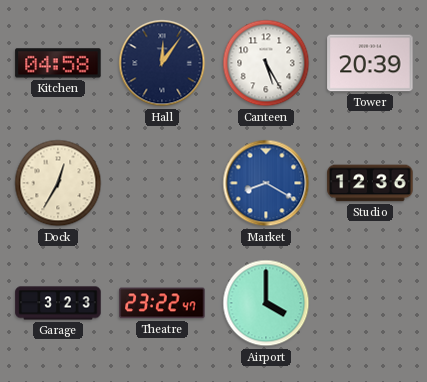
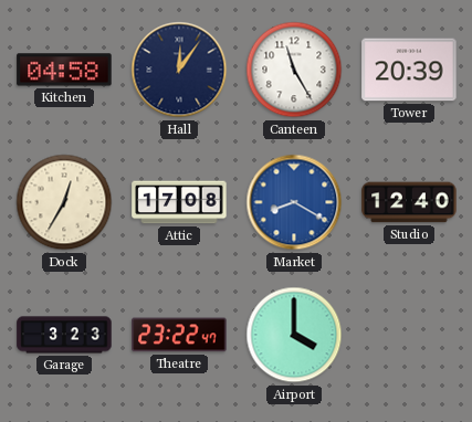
Canteen: 5:25 -> 11:25 (294, 70)
Attic: none -> 17:08 (179, 202)
Studio: 12:36 -> 12:40 (409, 202)
